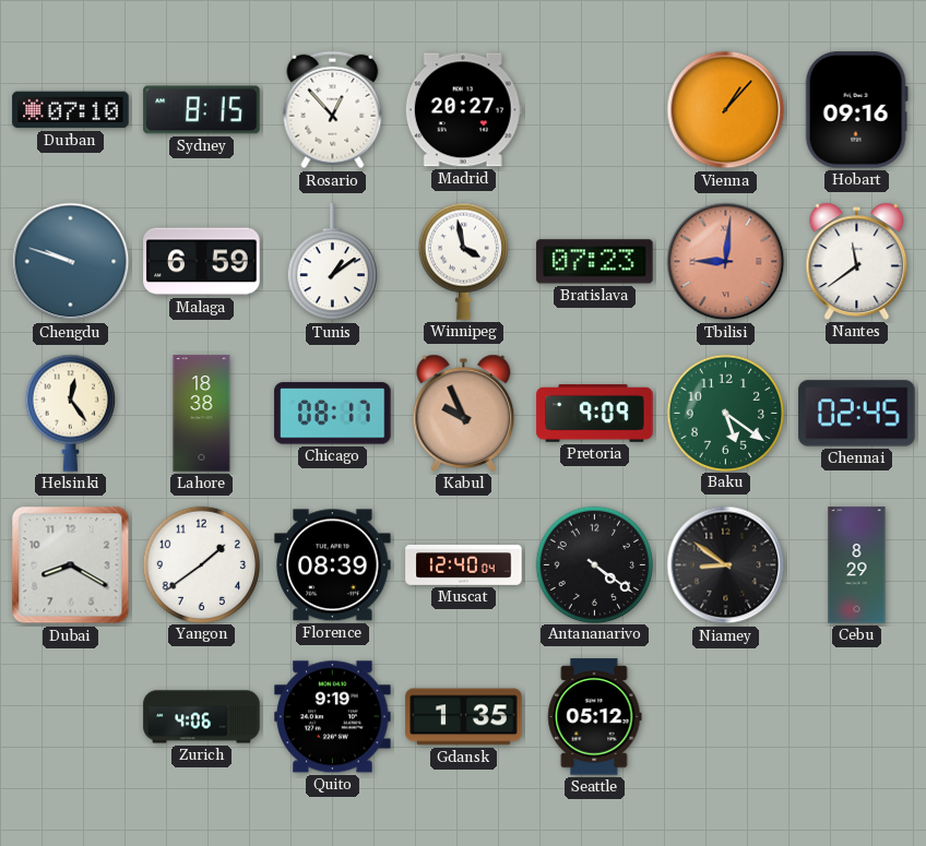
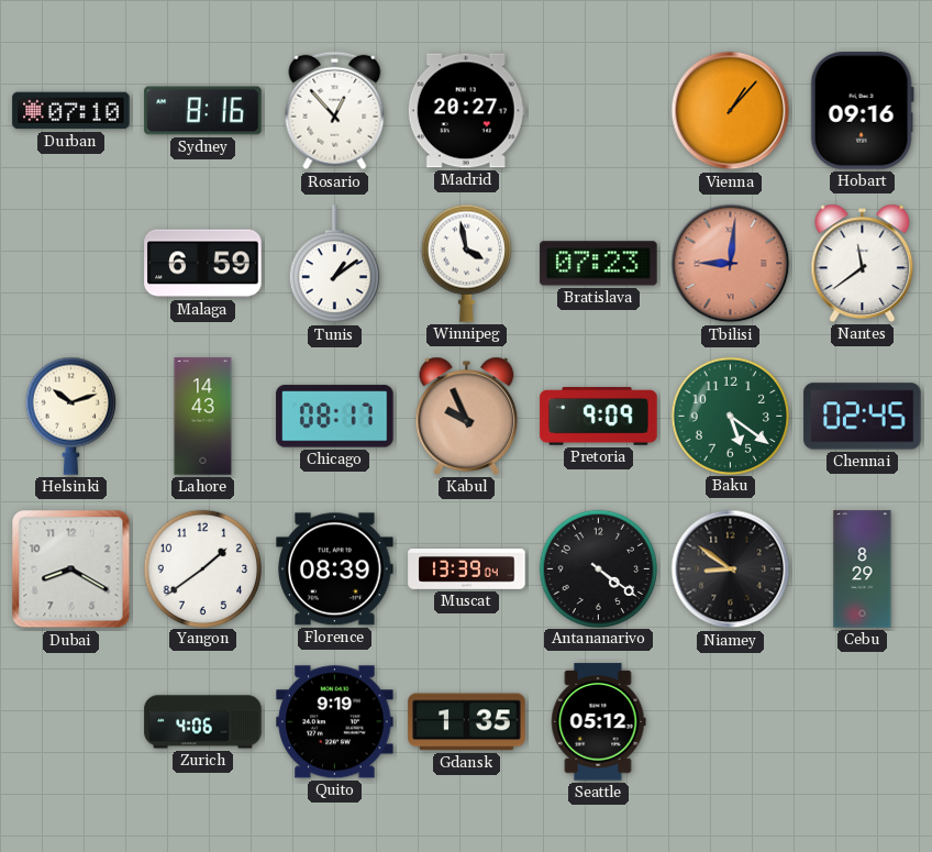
Sydney: 8:15 -> 8:16 (203, 111)
Chengdu: 9:48 -> none (71, 262)
Helsinki: 12:24 -> 10:12 (70, 416)
Lahore: 18:38 -> 14:43 (203, 417)
Muscat: 12:40 -> 13:39 (467, 569)
